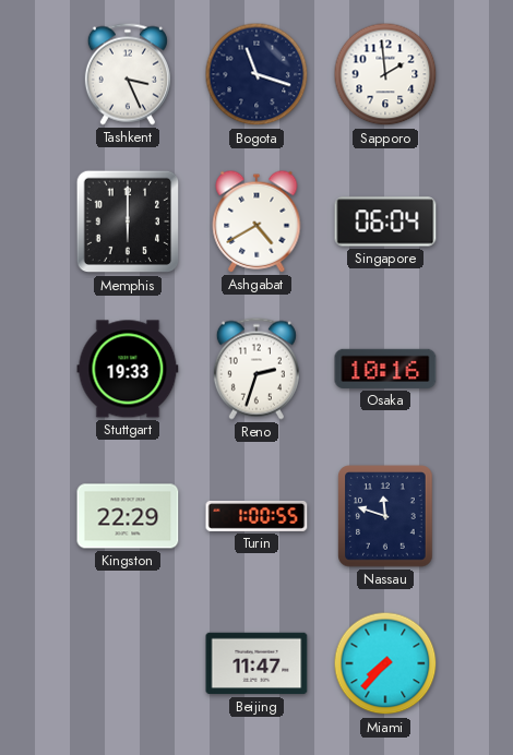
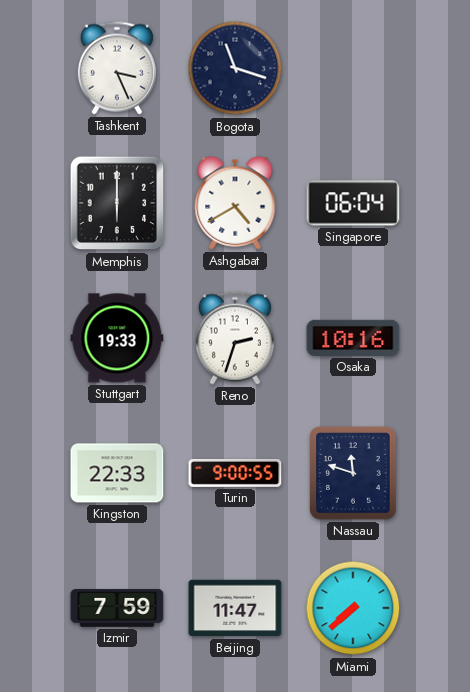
Sapporo: 1:59 -> none (385, 74)
Kingston: 22:29 -> 22:33 (117, 473)
Turin: 1:00 -> 9:00 (235, 474)
Izmir: none -> 7:59 (117, 608)
Miami: 7:37 -> 7:38 (353, 608)
